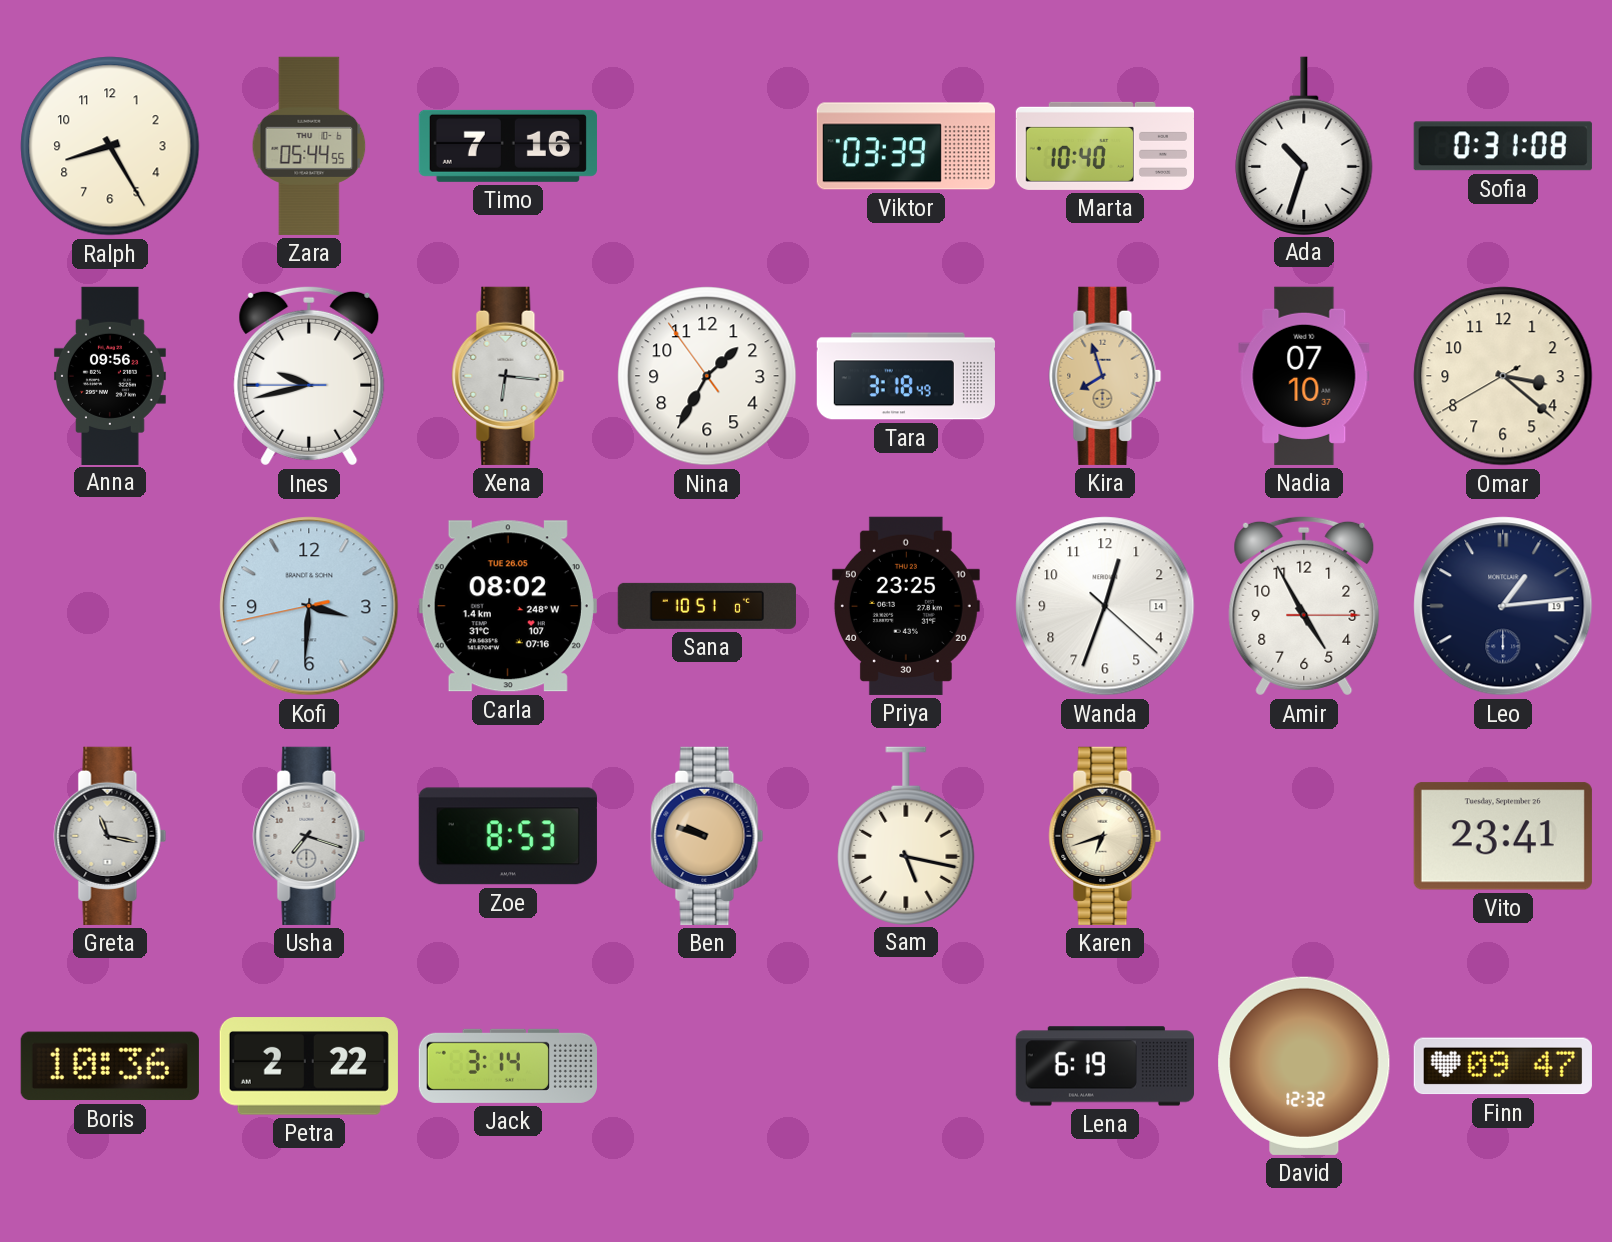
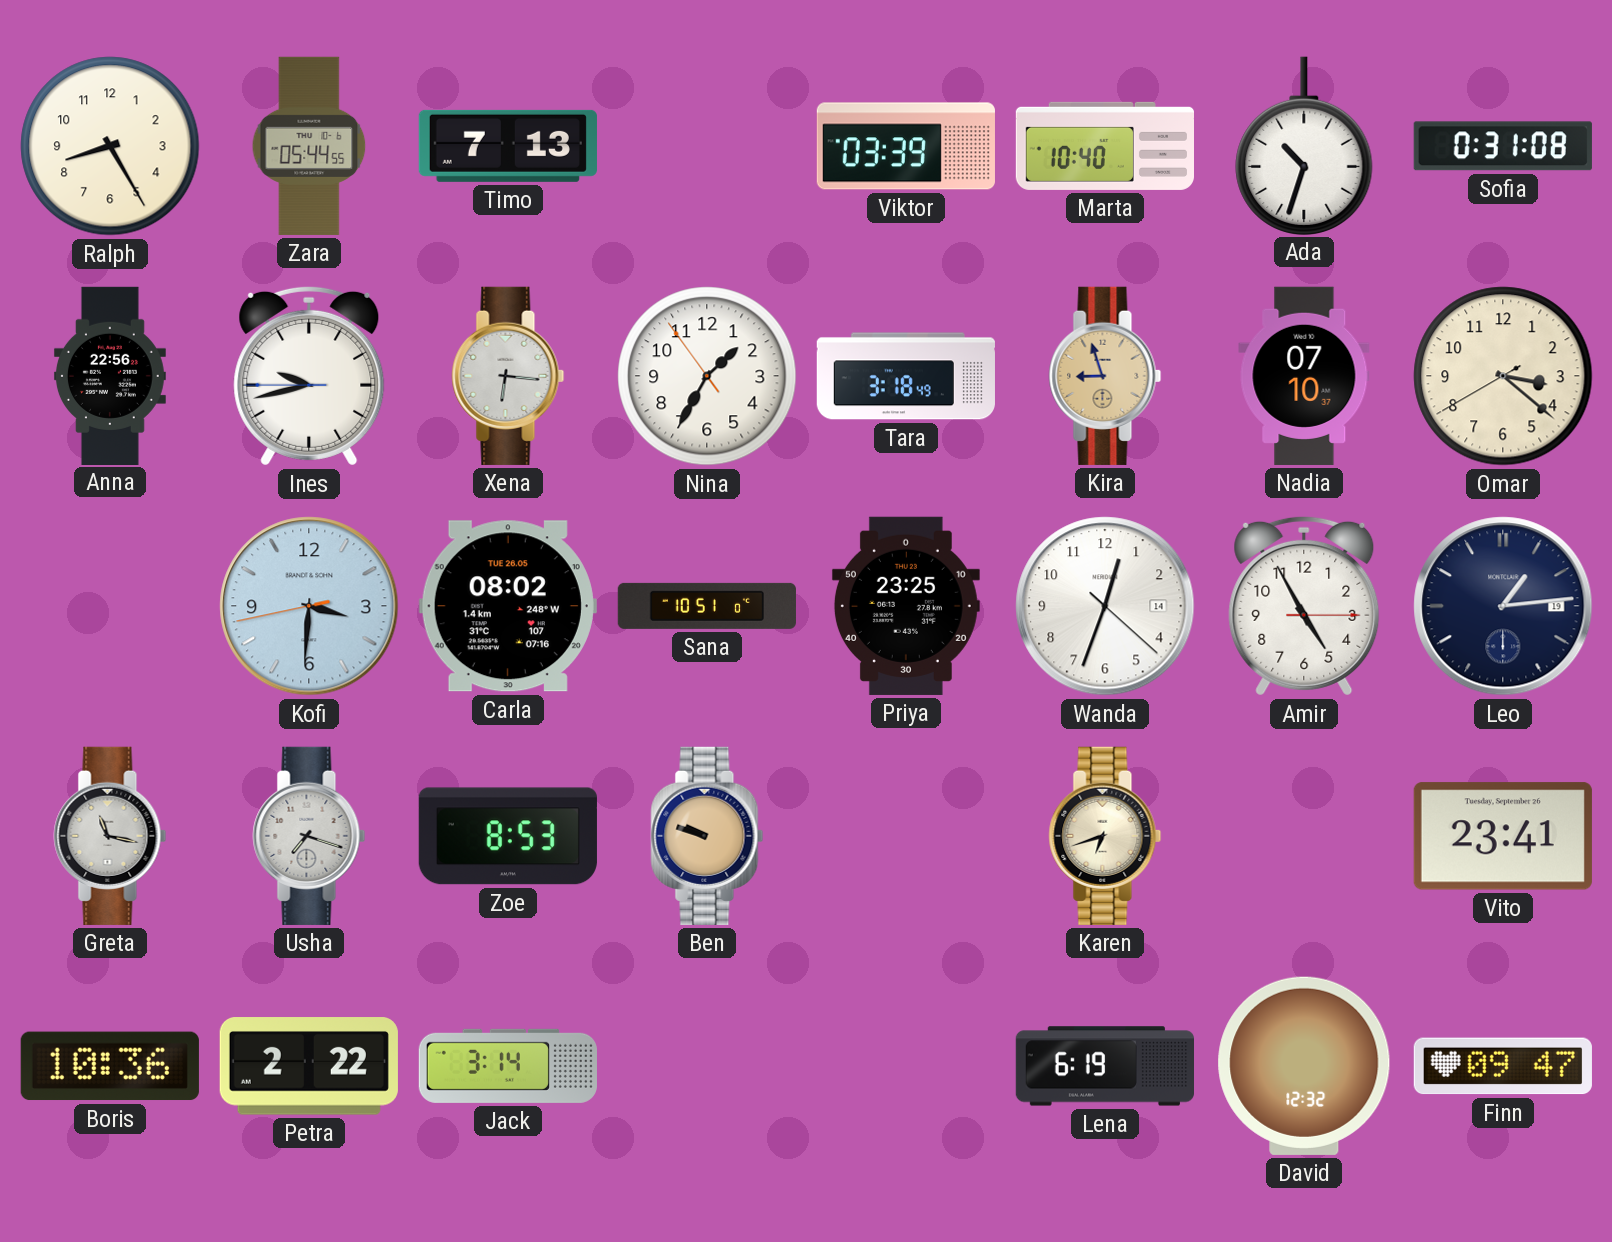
Timo: 7:16 -> 7:13 (508, 146)
Anna: 09:56 -> 22:56 (110, 375)
Kira: 7:57 -> 8:57 (1105, 376)
Sam: 5:17 -> none (906, 835)
